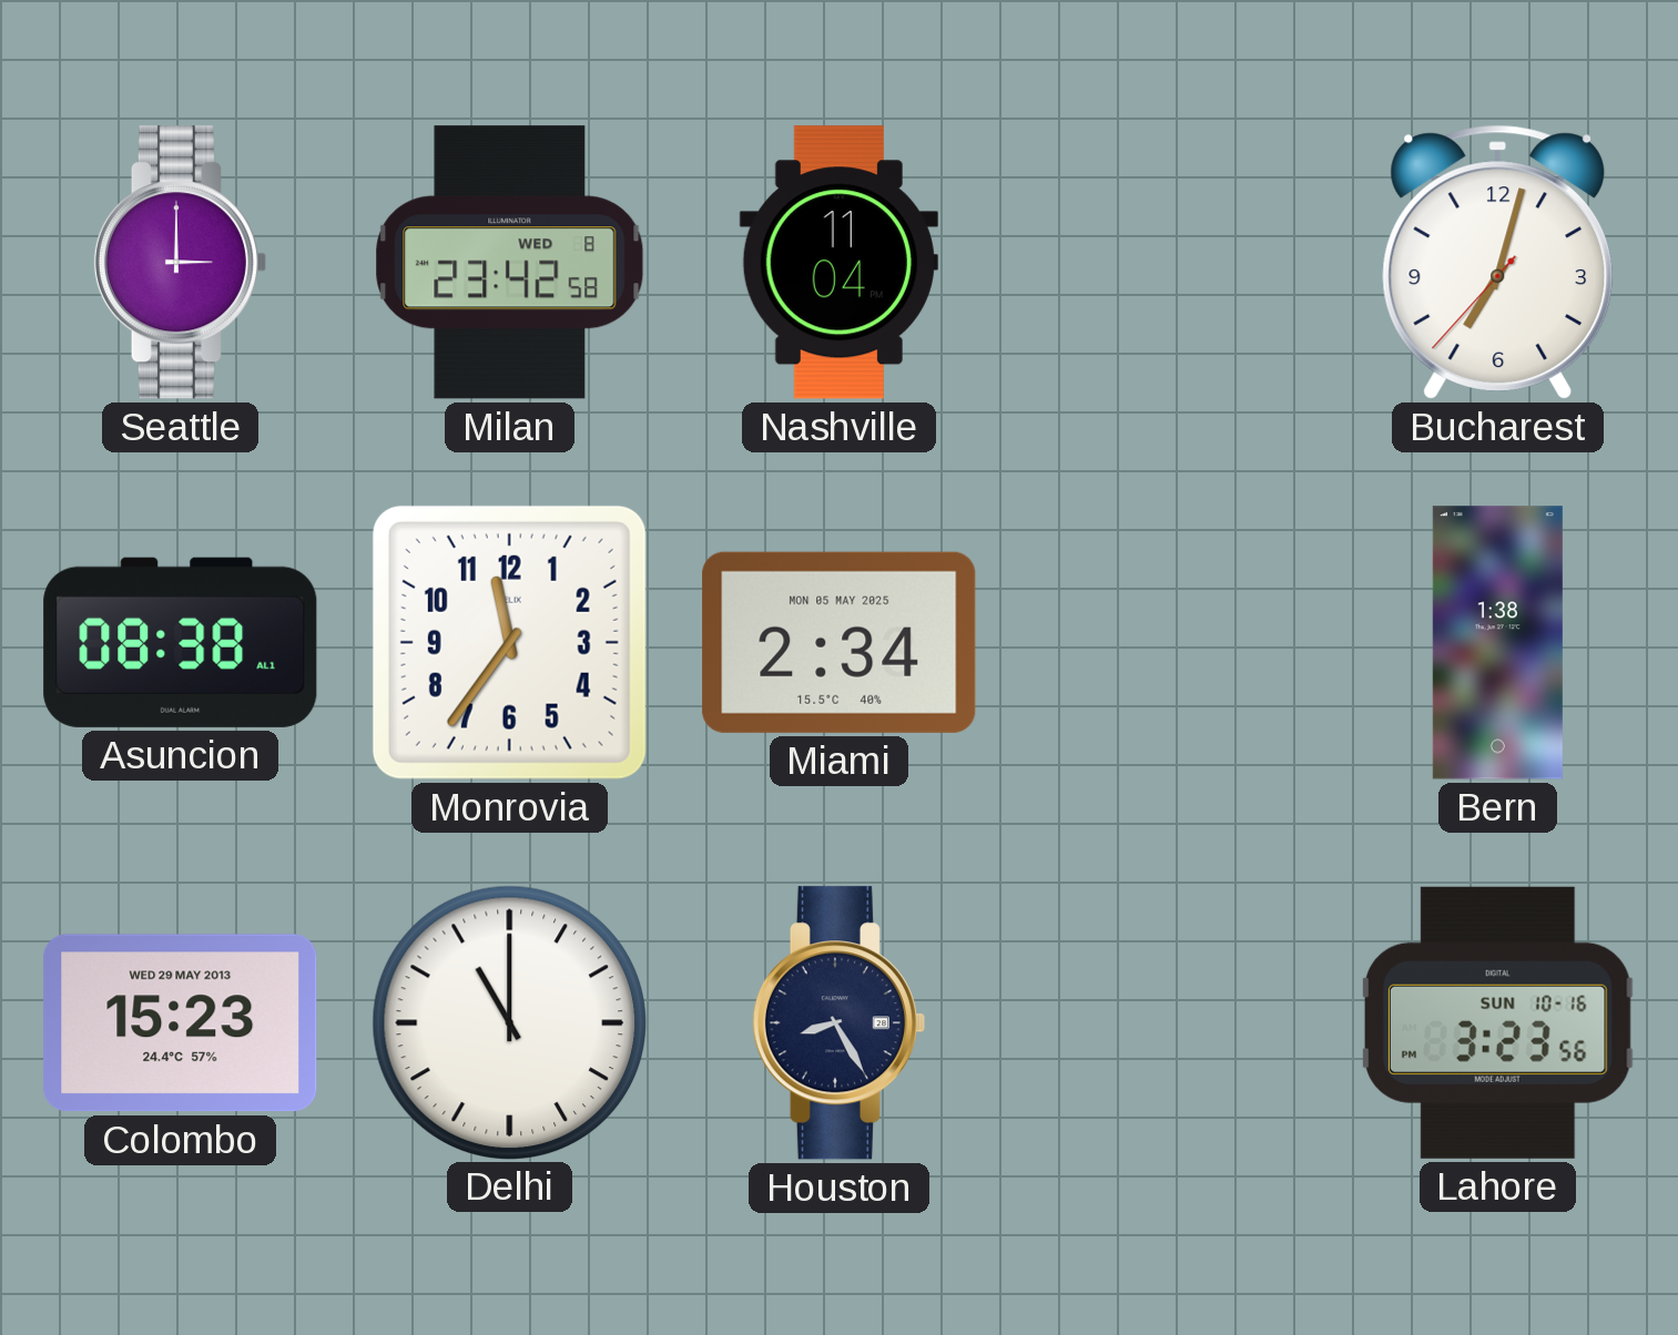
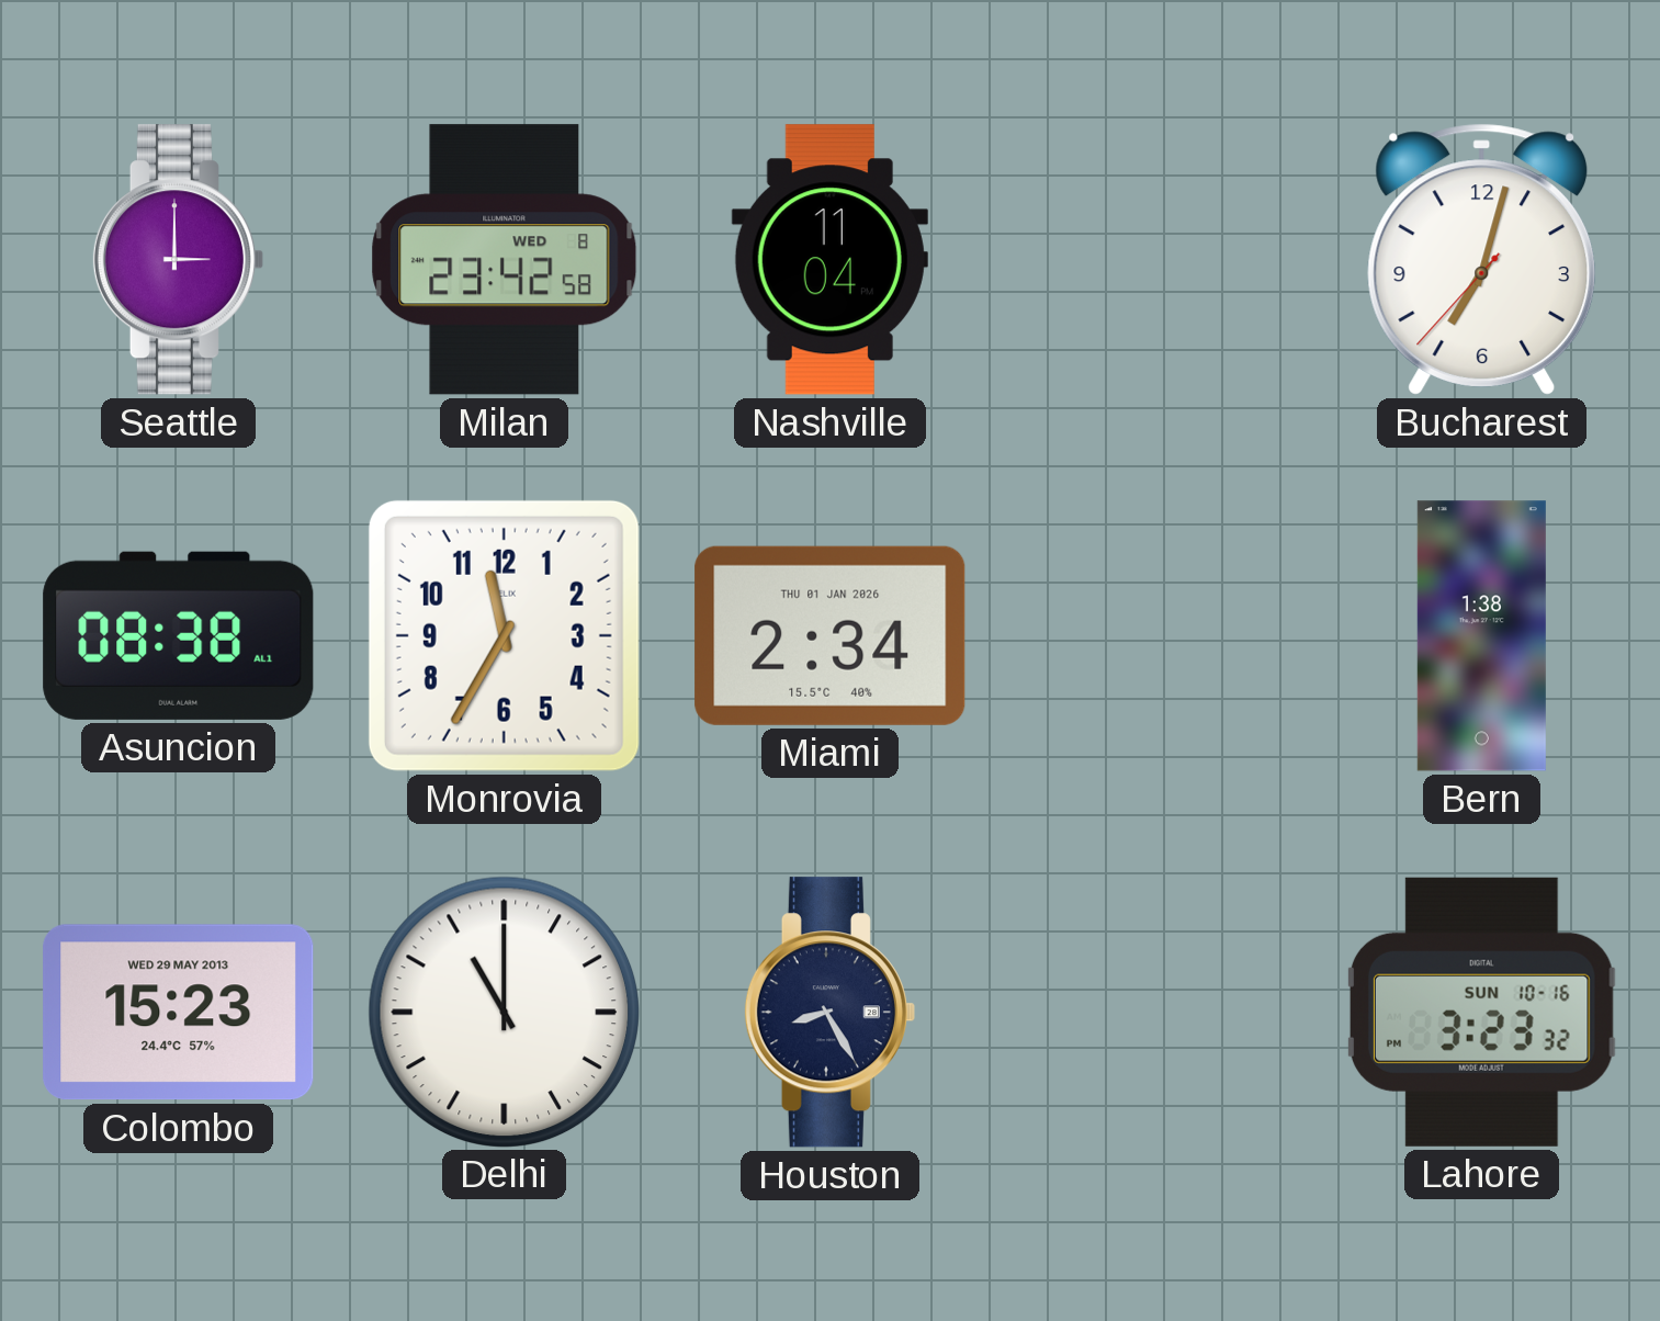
Monrovia: 11:36 -> 11:35 (504, 635)
Miami date: MON 05 MAY 2025 -> THU 01 JAN 2026 (831, 635)
Lahore: 3:23:56 -> 3:23:32 (1481, 1012)
